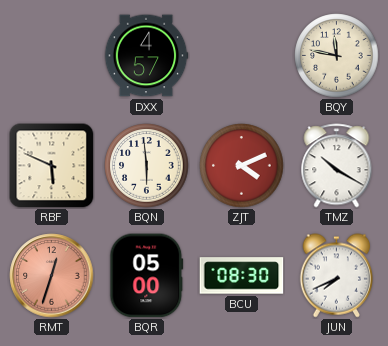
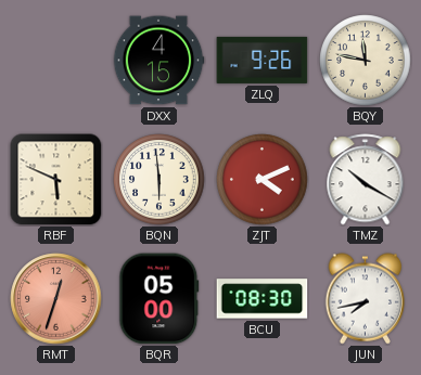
DXX: 4:57 -> 4:15 (158, 61)
ZLQ: none -> 9:26 (263, 60)
JUN: 7:41 -> 7:43 (365, 299)
